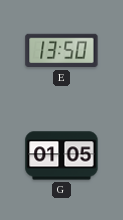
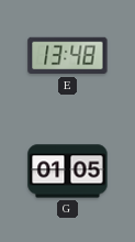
E: 13:50 -> 13:48 (68, 56)
